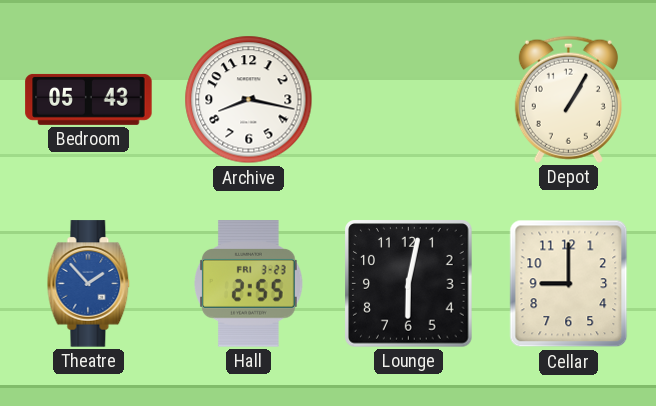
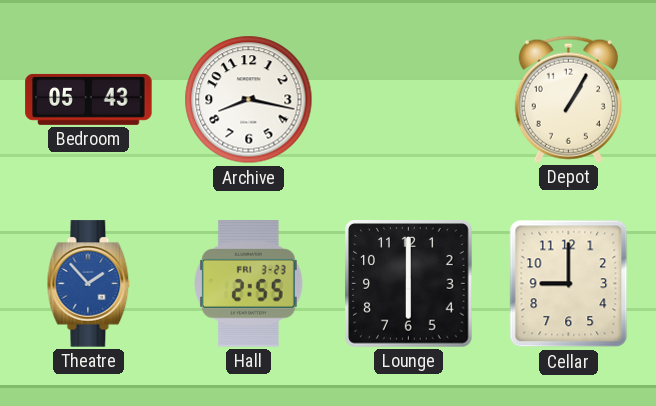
Lounge: 6:02 -> 6:00 (409, 284)
